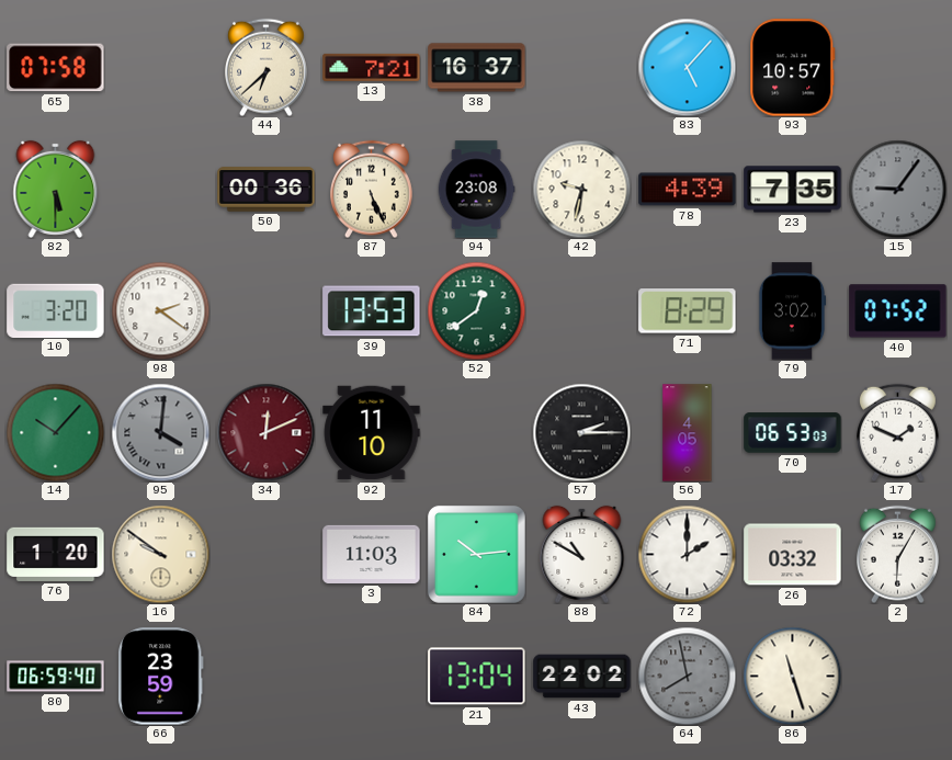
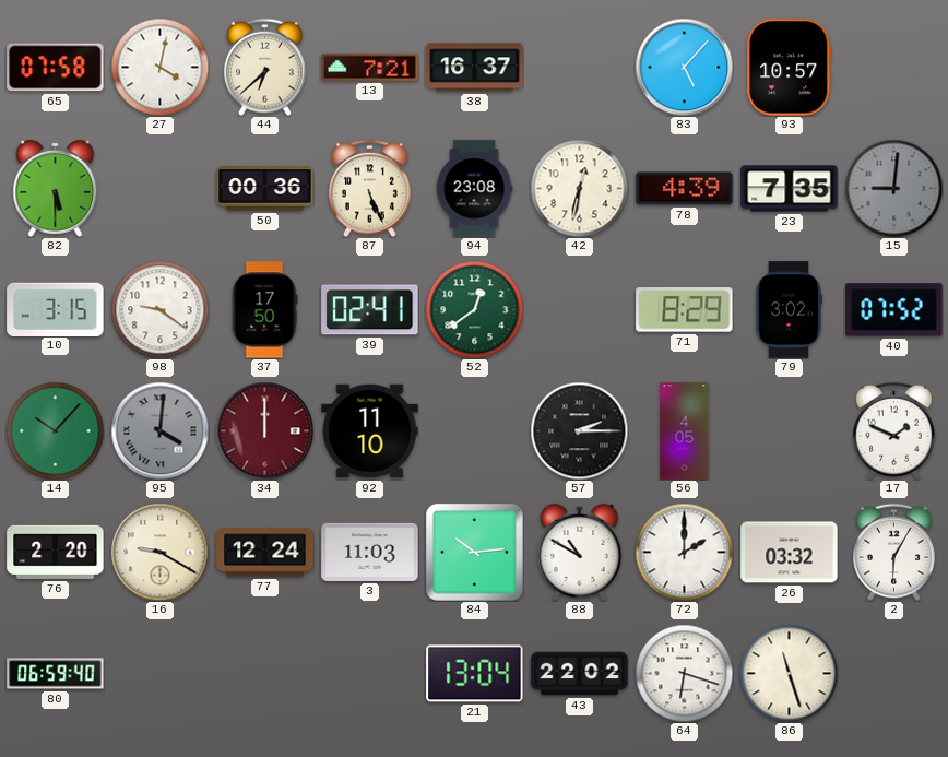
27: none -> 4:02 (159, 67)
42: 9:32 -> 12:32 (579, 188)
15: 9:06 -> 9:01 (893, 188)
10: 3:20 -> 3:15 (56, 309)
98: 2:21 -> 9:21 (159, 309)
37: none -> 17:50 (264, 310)
39: 13:53 -> 02:41 (370, 310)
34: 12:11 -> 12:00 (264, 430)
70: 06:53 -> none (793, 433)
76: 1:20 -> 2:20 (56, 552)
16: 9:51 -> 9:20 (159, 552)
77: none -> 12:24 (265, 553)
66: 23:59 -> none (160, 677)
64: 7:58 -> 6:18 (684, 673)
64 dial: grey -> white (684, 673)
